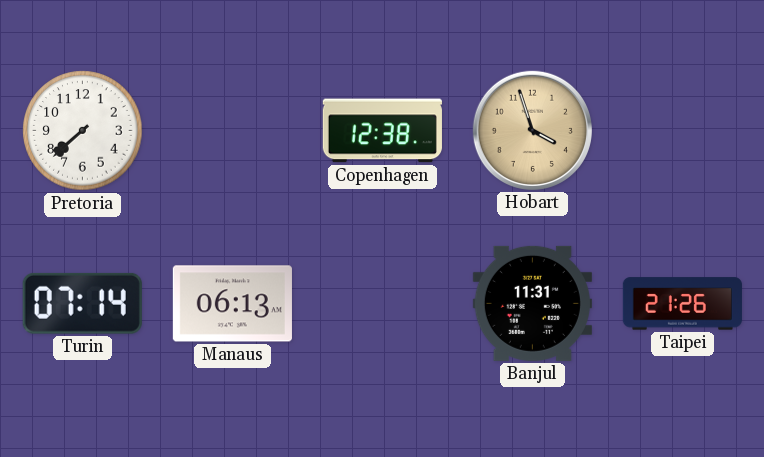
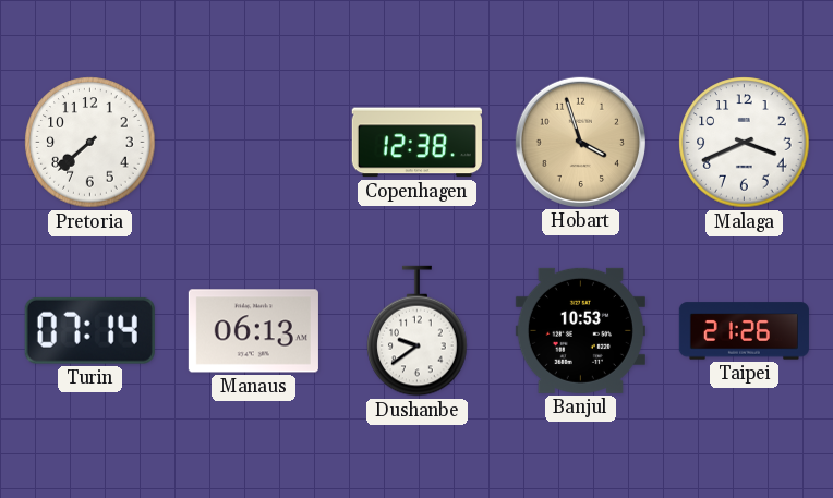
Malaga: none -> 3:41 (745, 143)
Dushanbe: none -> 9:39 (418, 331)
Banjul: 11:31 -> 10:53 (580, 330)
